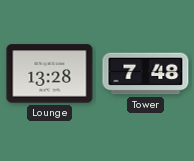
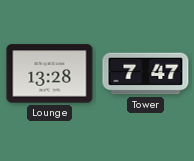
Tower: 7:48 -> 7:47 (146, 74)
